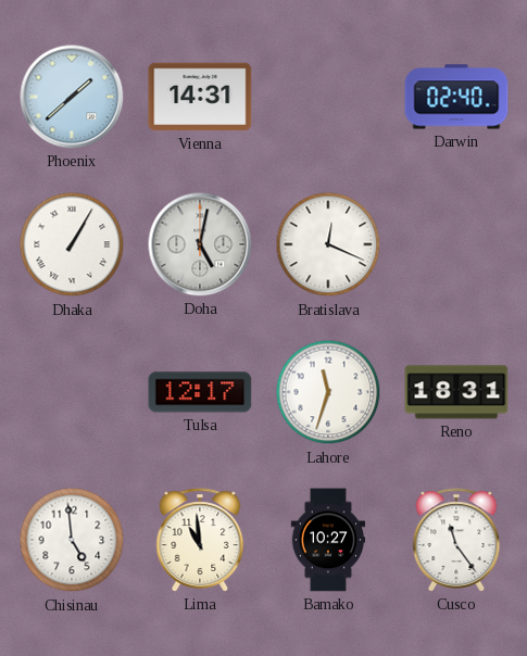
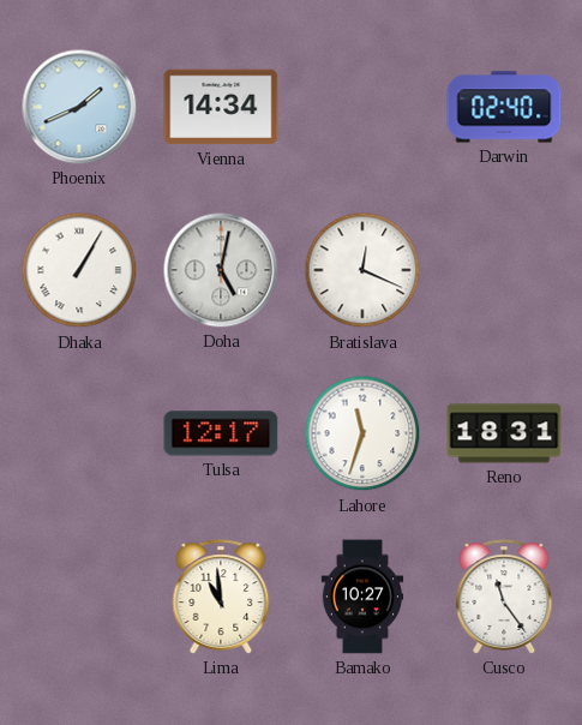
Phoenix: 1:38 -> 1:41 (79, 107)
Vienna: 14:31 -> 14:34 (221, 107)
Chisinau: 4:59 -> none (72, 540)
